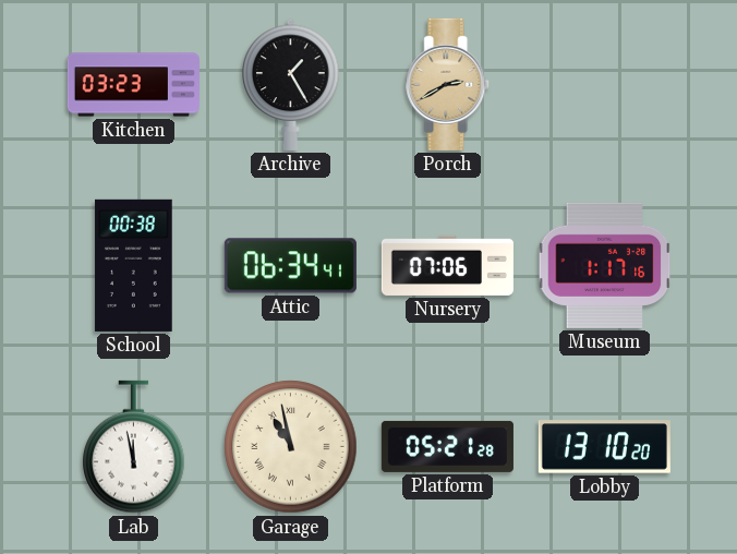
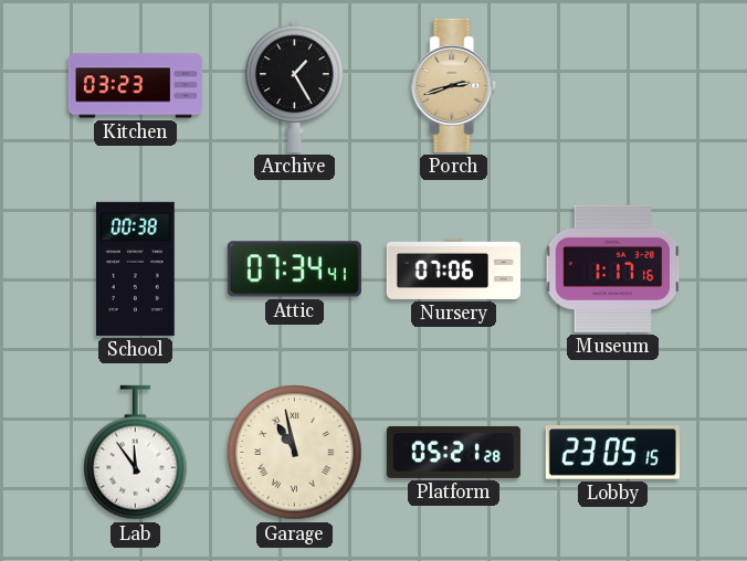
Porch: 2:40 -> 2:42 (454, 85)
Attic: 06:34 -> 07:34 (294, 269)
Lab: 11:58 -> 11:54 (136, 453)
Lobby: 13:10 -> 23:05 (612, 453)
